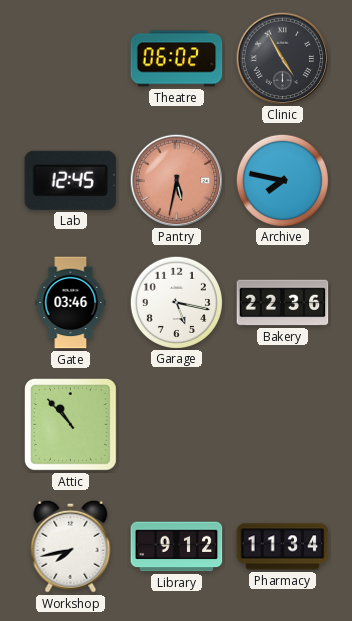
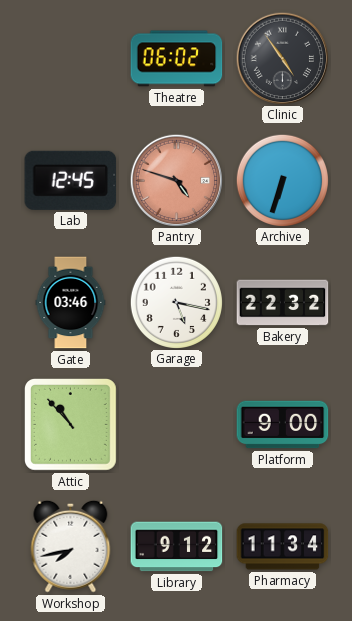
Clinic: 4:55 -> 4:54 (282, 58)
Pantry: 5:32 -> 4:48 (176, 180)
Archive: 7:47 -> 6:33 (282, 180)
Bakery: 22:36 -> 22:32 (283, 303)
Platform: none -> 9:00 (283, 425)
